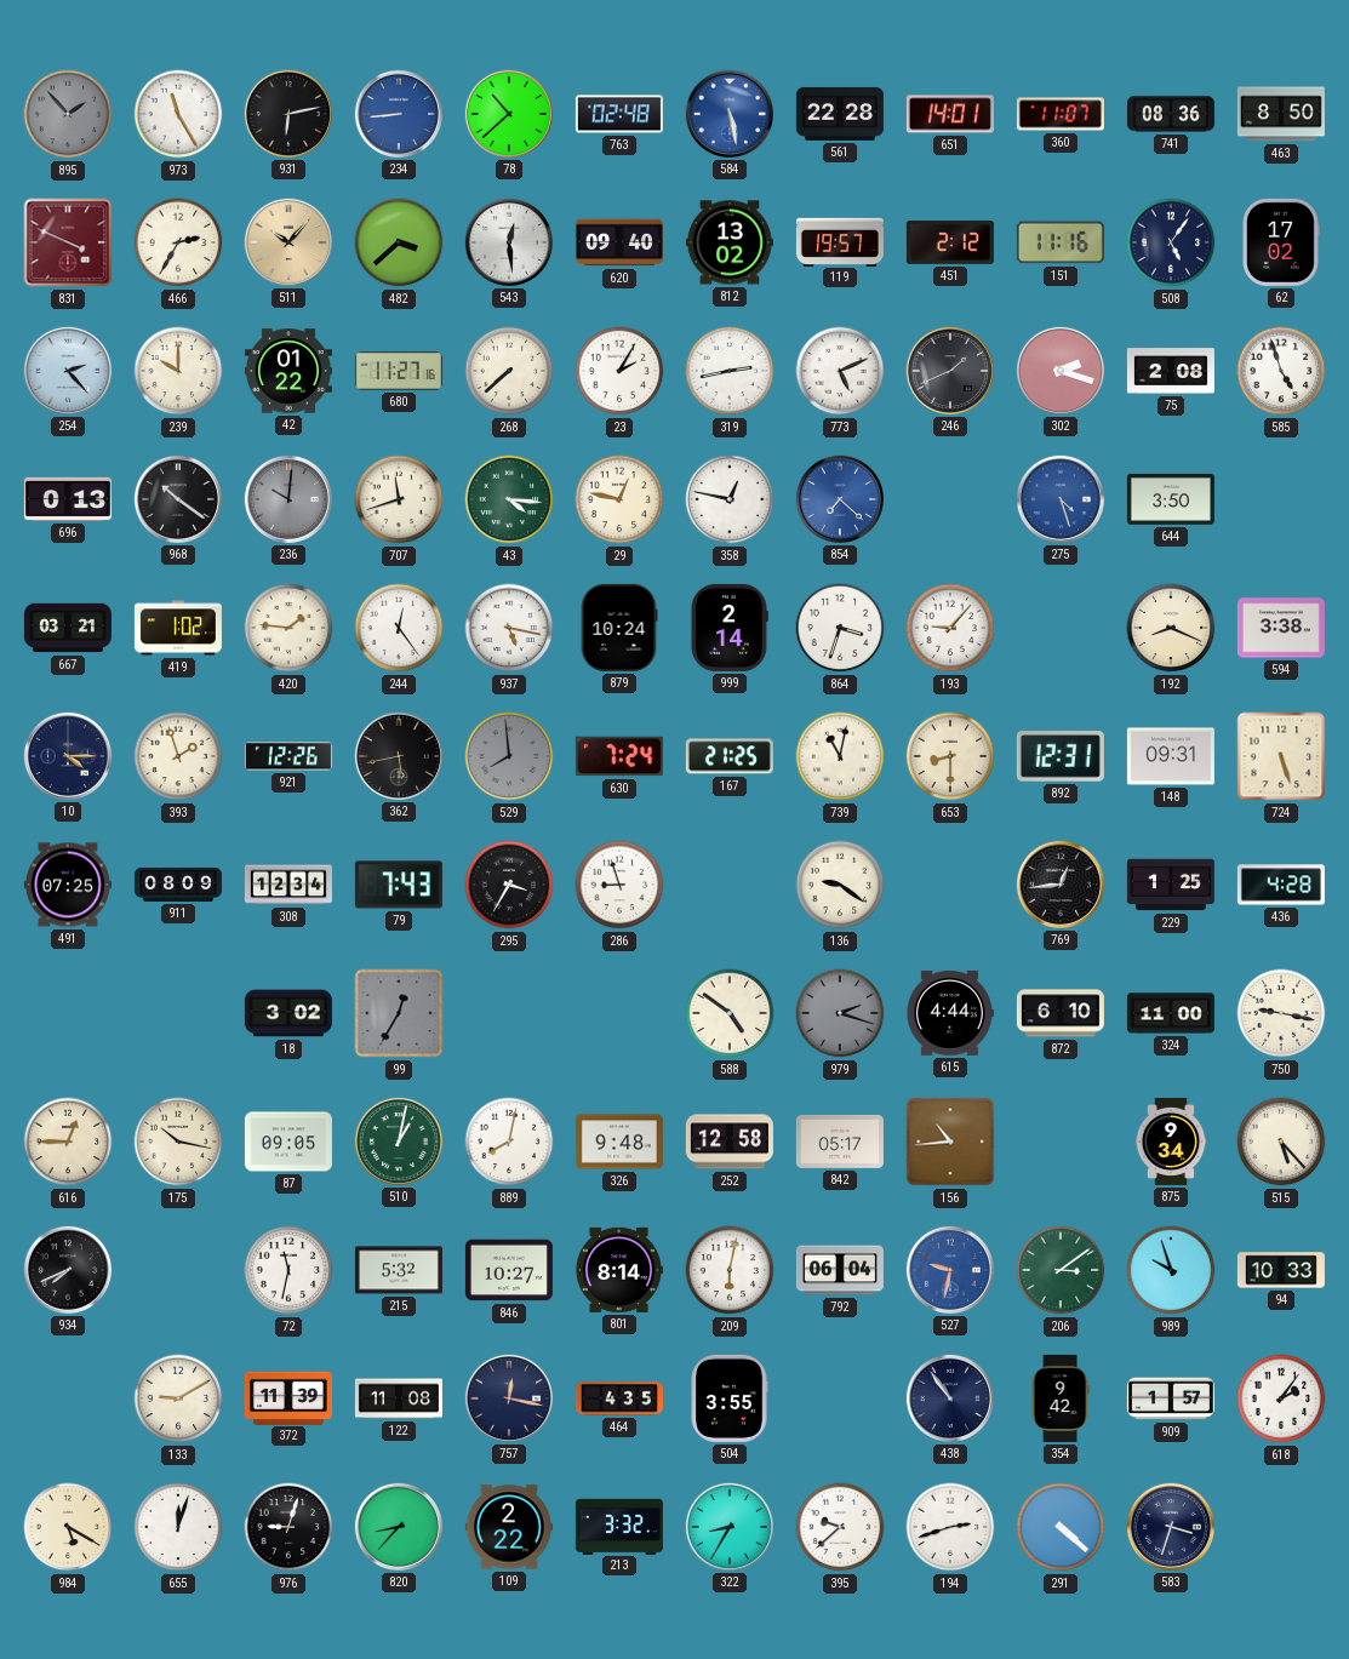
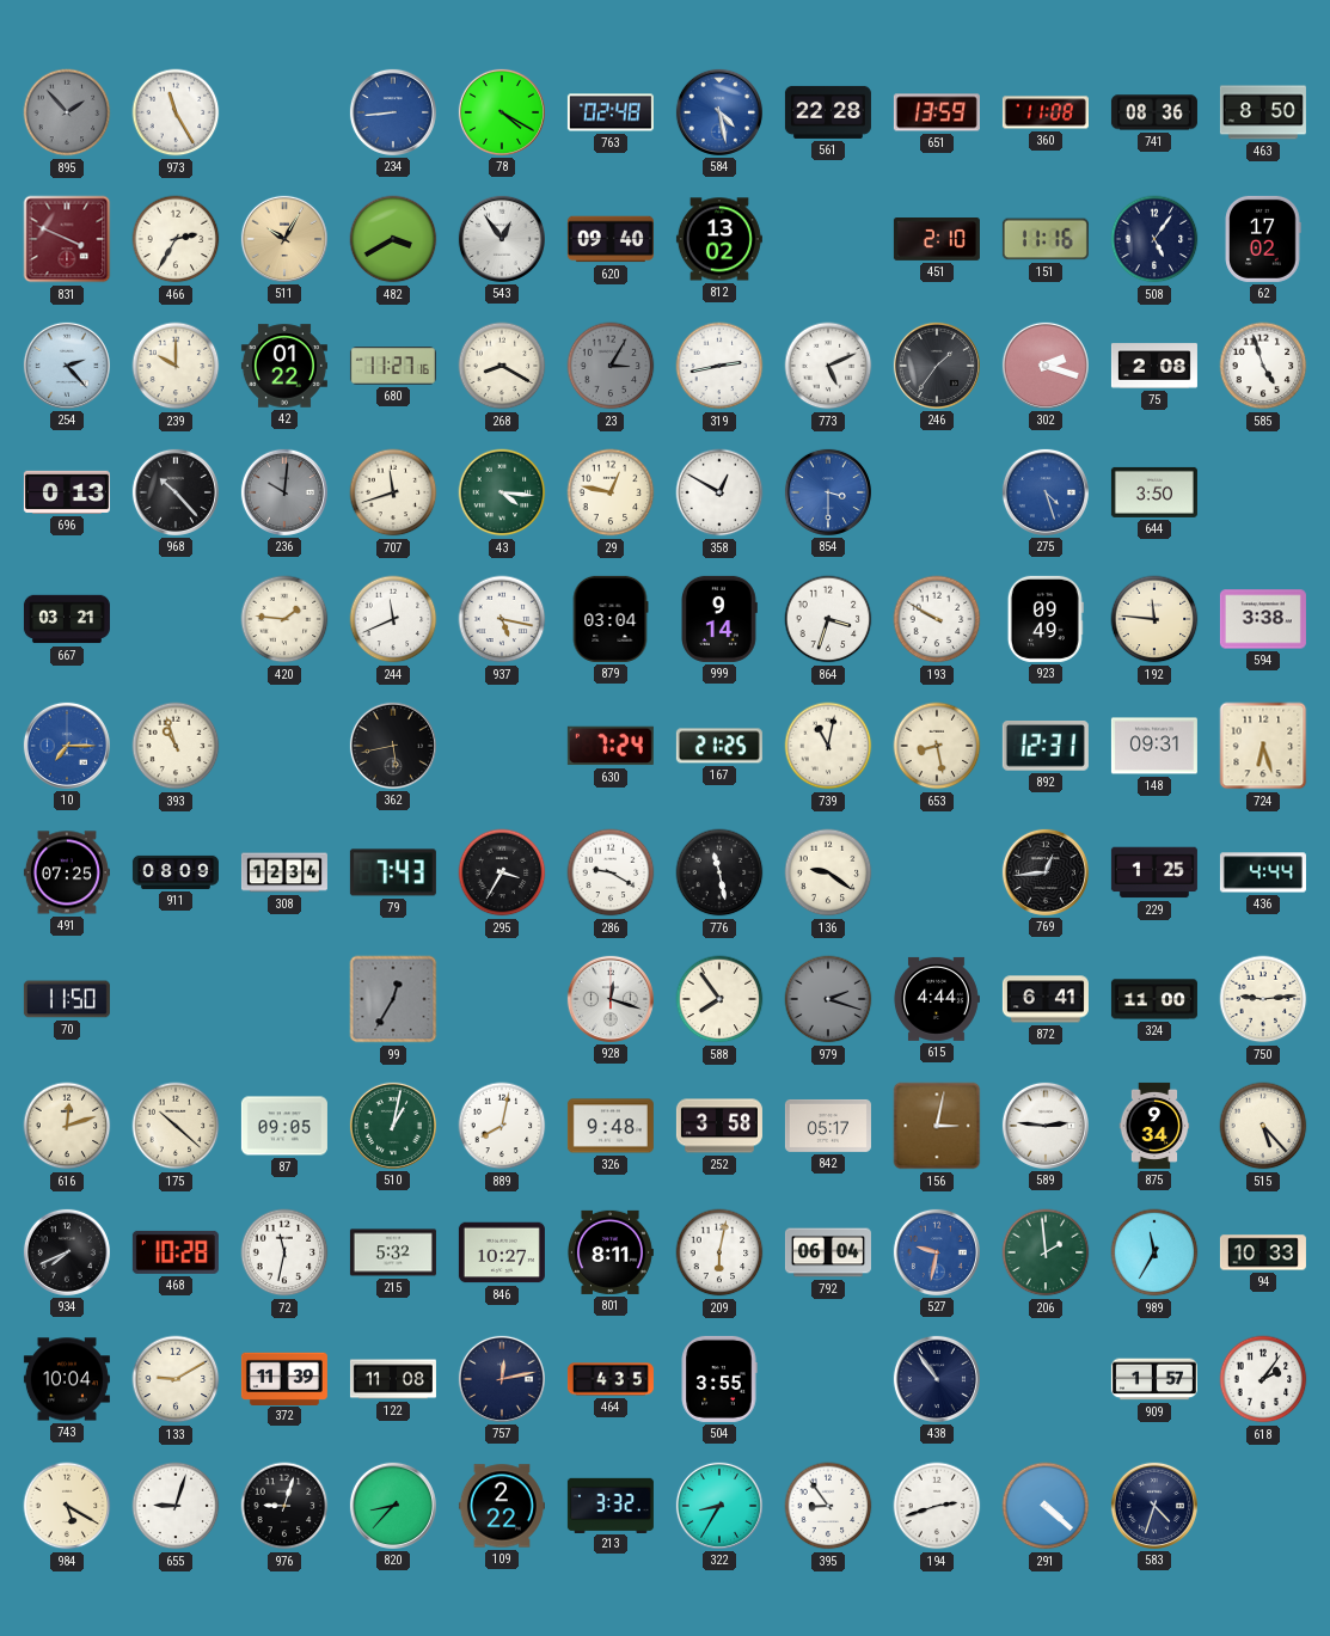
931: 6:13 -> none (288, 114)
78: 10:38 -> 4:20 (502, 112)
584: 5:28 -> 4:28 (719, 112)
651: 14:01 -> 13:59 (937, 112)
360: 11:07 -> 11:08 (1046, 112)
511: 10:07 -> 10:05 (284, 239)
482: 3:38 -> 3:40 (393, 239)
543: 12:29 -> 12:54 (502, 239)
119: 19:57 -> none (840, 241)
451: 2:12 -> 2:10 (937, 240)
268: 7:38 -> 8:20 (502, 366)
23: 2:05 -> 3:05 (611, 366)
23 dial: white -> grey (611, 366)
246: 1:41 -> 1:36 (937, 366)
968: 10:21 -> 10:23 (176, 492)
358: 12:47 -> 12:50 (719, 492)
854: 7:22 -> 3:30 (828, 492)
419: 1:02 -> none (178, 628)
244: 12:24 -> 11:41 (393, 619)
879: 10:24 -> 03:04 (611, 619)
999: 2:14 -> 9:14 (718, 619)
193: 9:07 -> 9:50 (937, 619)
923: none -> 09:49 (1046, 619)
192: 8:19 -> 11:46 (1154, 619)
10: 4:15 -> 7:15 (67, 746)
10 dial: navy -> blue (67, 746)
393: 1:57 -> 10:57 (176, 746)
921: 12:26 -> none (288, 756)
529: 7:59 -> none (509, 756)
653: 8:30 -> 8:28 (937, 746)
724: 5:27 -> 6:27 (1263, 746)
286: 8:57 -> 9:20 (611, 872)
776: none -> 11:28 (719, 872)
436: 4:28 -> 4:44 (1263, 872)
70: none -> 11:50 (67, 999)
18: 3:02 -> none (288, 1013)
928: none -> 12:18 (611, 999)
588: 4:51 -> 7:54 (719, 999)
872: 6:10 -> 6:41 (1046, 999)
750: 9:17 -> 9:14 (1263, 999)
616: 12:45 -> 12:12 (67, 1126)
175: 10:17 -> 10:22 (176, 1126)
252: 12:58 -> 3:58 (719, 1126)
156: 10:44 -> 3:02 (937, 1126)
589: none -> 2:46 (1046, 1126)
468: none -> 10:28 (176, 1252)
801: 8:14 -> 8:11 (611, 1252)
206: 3:09 -> 1:59 (1046, 1252)
989: 9:57 -> 11:35 (1154, 1252)
743: none -> 10:04 (67, 1379)
757: 12:17 -> 12:13 (502, 1379)
354: 9:42 -> none (1061, 1398)
655: 12:03 -> 9:03 (176, 1506)
395: 9:38 -> 8:54 (828, 1506)
583: 3:33 -> 4:33 (1154, 1506)
